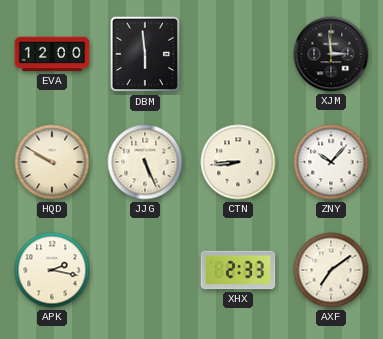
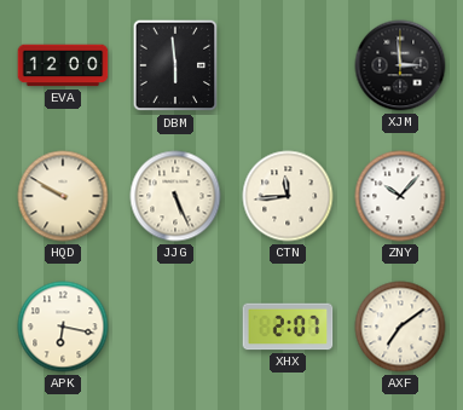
CTN: 8:44 -> 11:44 (288, 196)
APK: 2:17 -> 6:17 (63, 327)
XHX: 2:33 -> 2:07 (288, 327)
